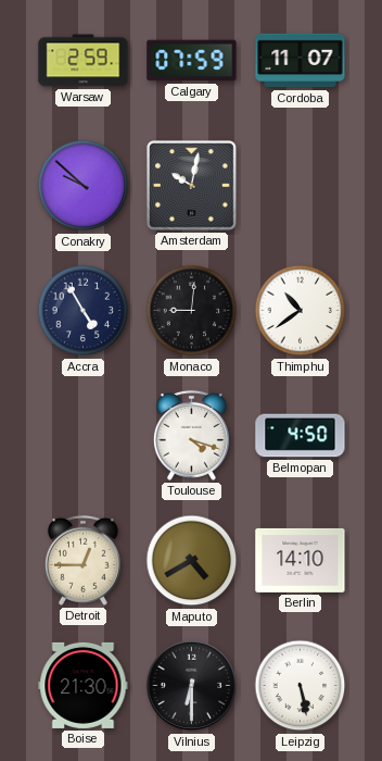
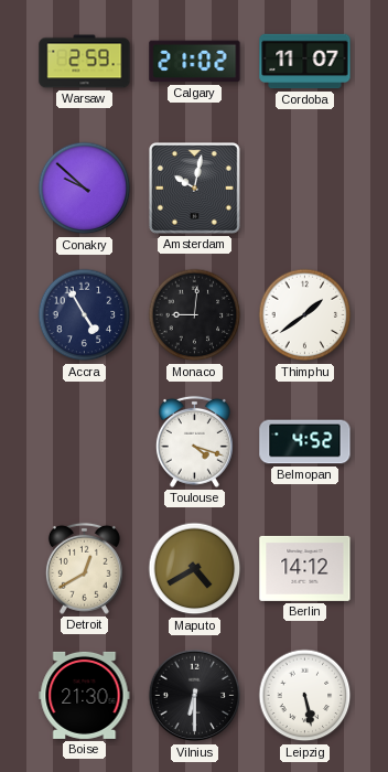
Calgary: 07:59 -> 21:02 (195, 62)
Thimphu: 10:39 -> 1:39 (305, 315)
Belmopan: 4:50 -> 4:52 (305, 442)
Detroit: 12:45 -> 12:40 (84, 568)
Berlin: 14:10 -> 14:12 (305, 568)
